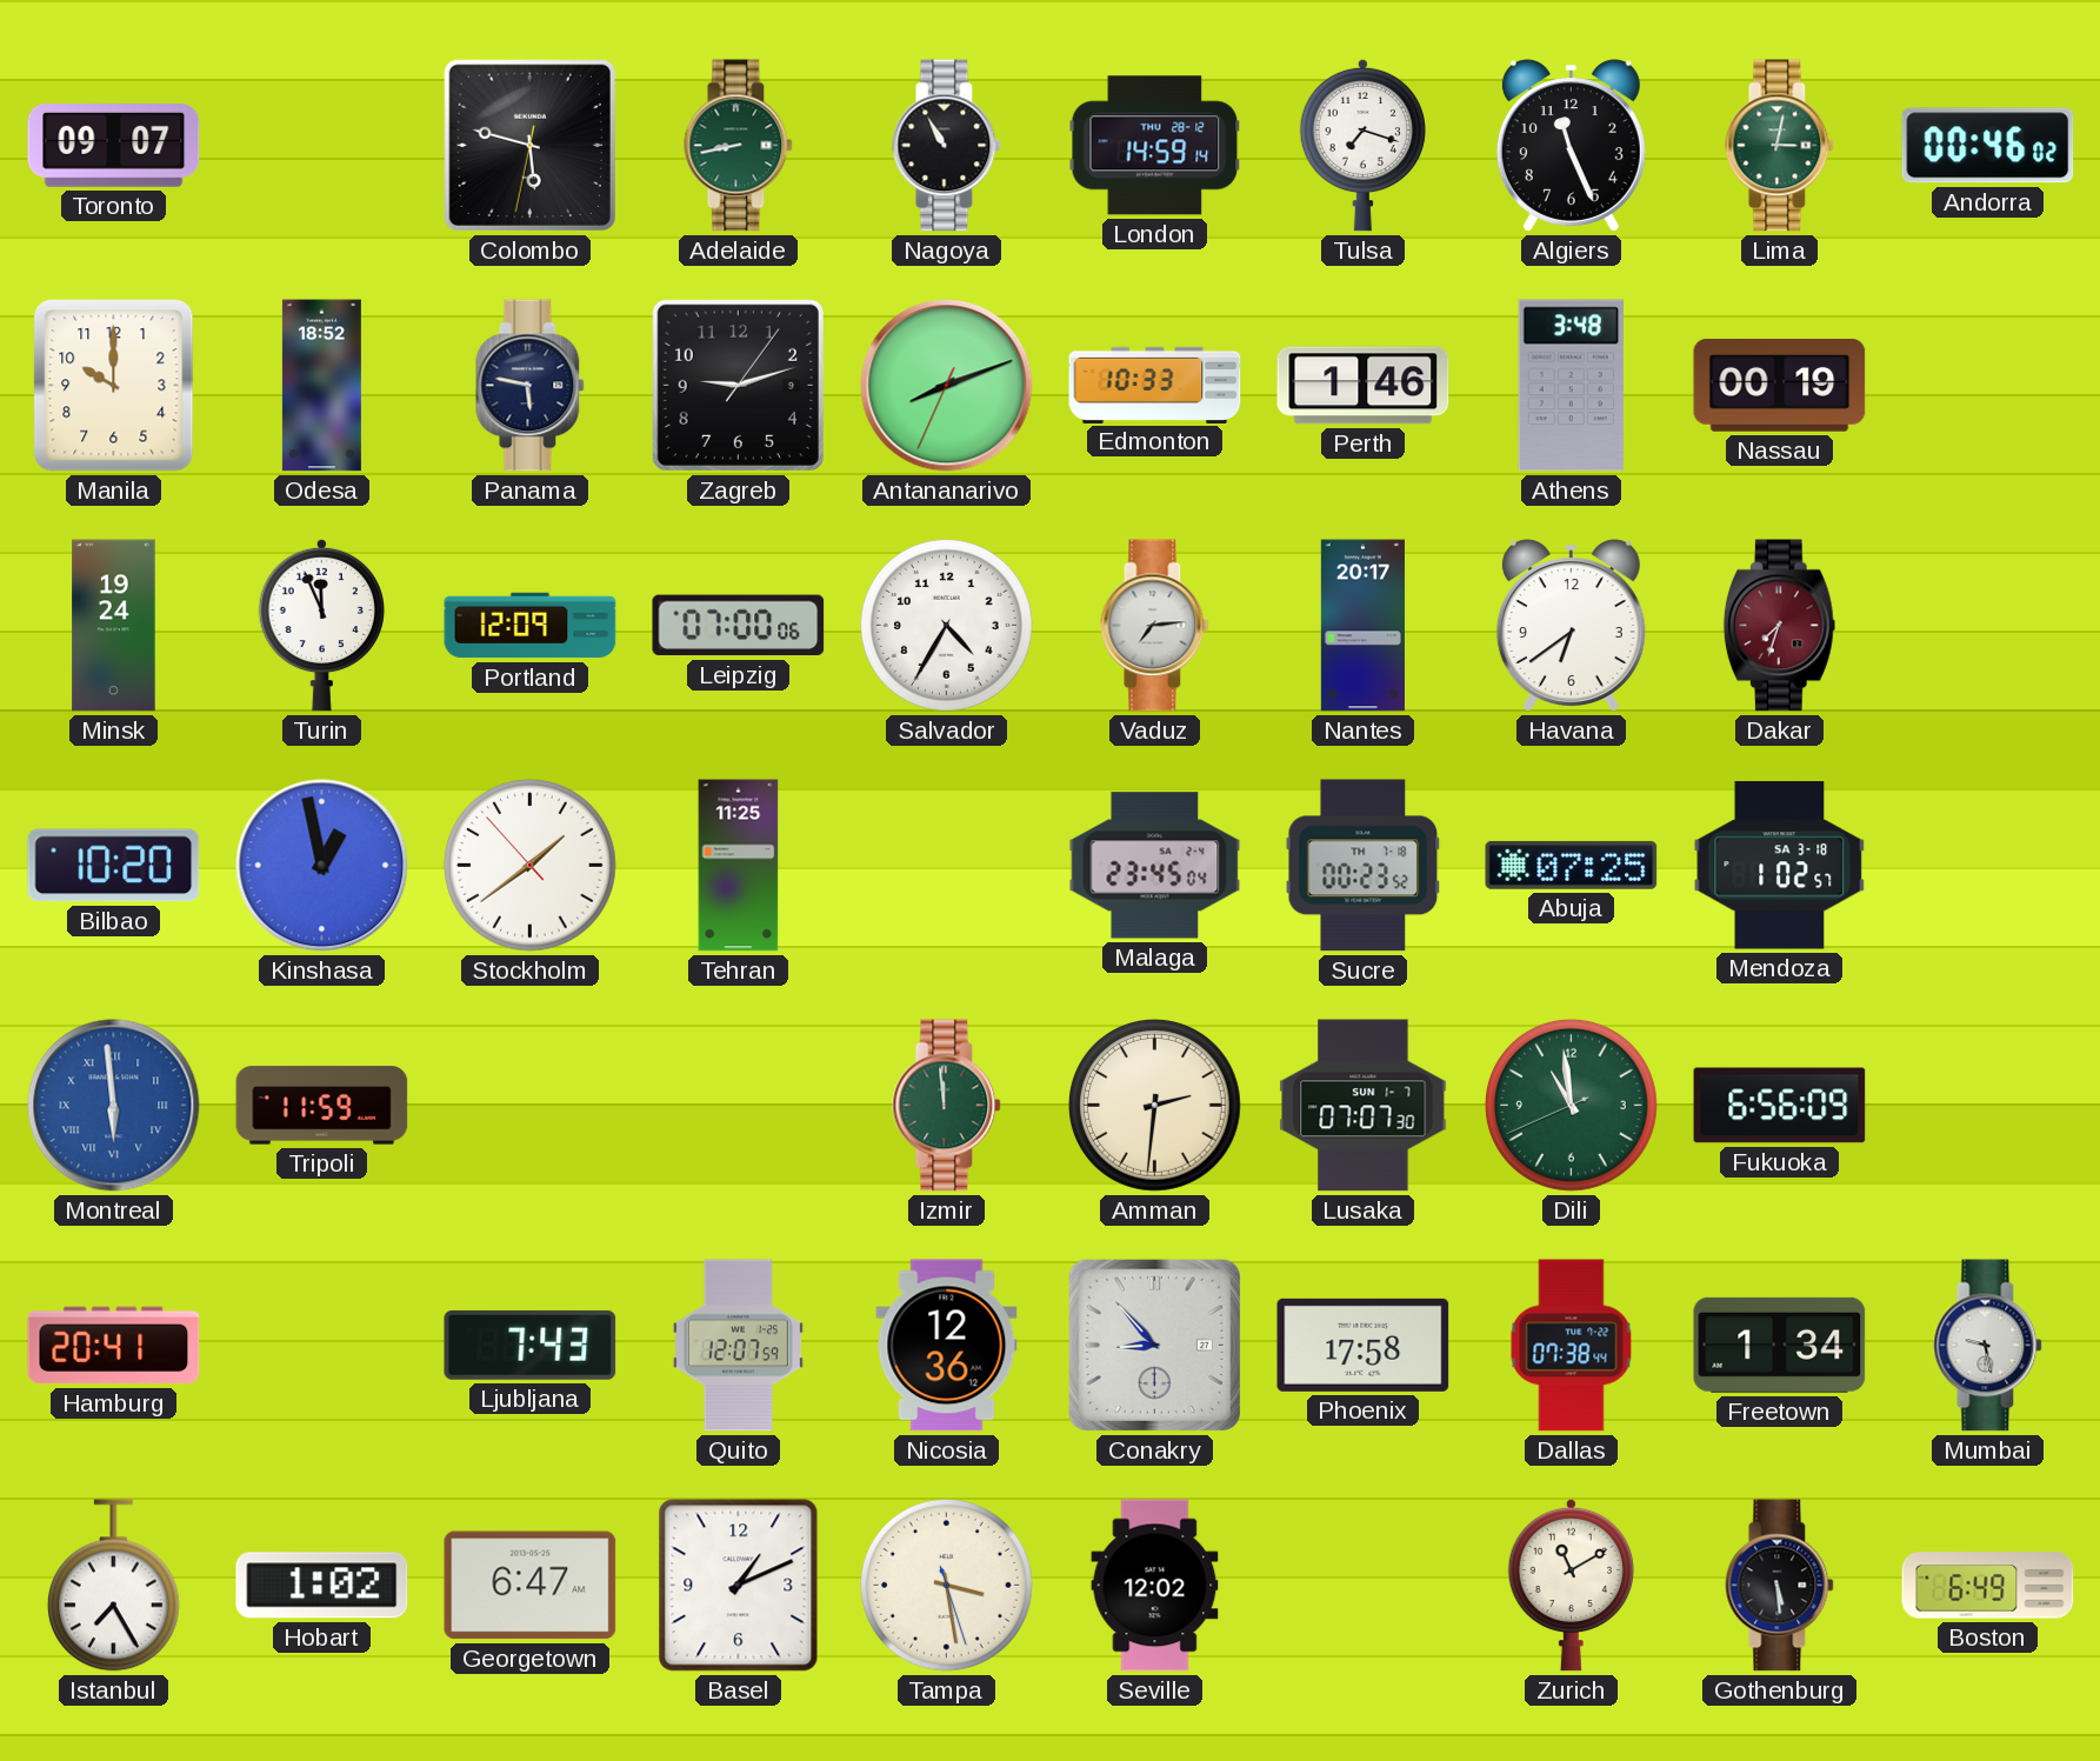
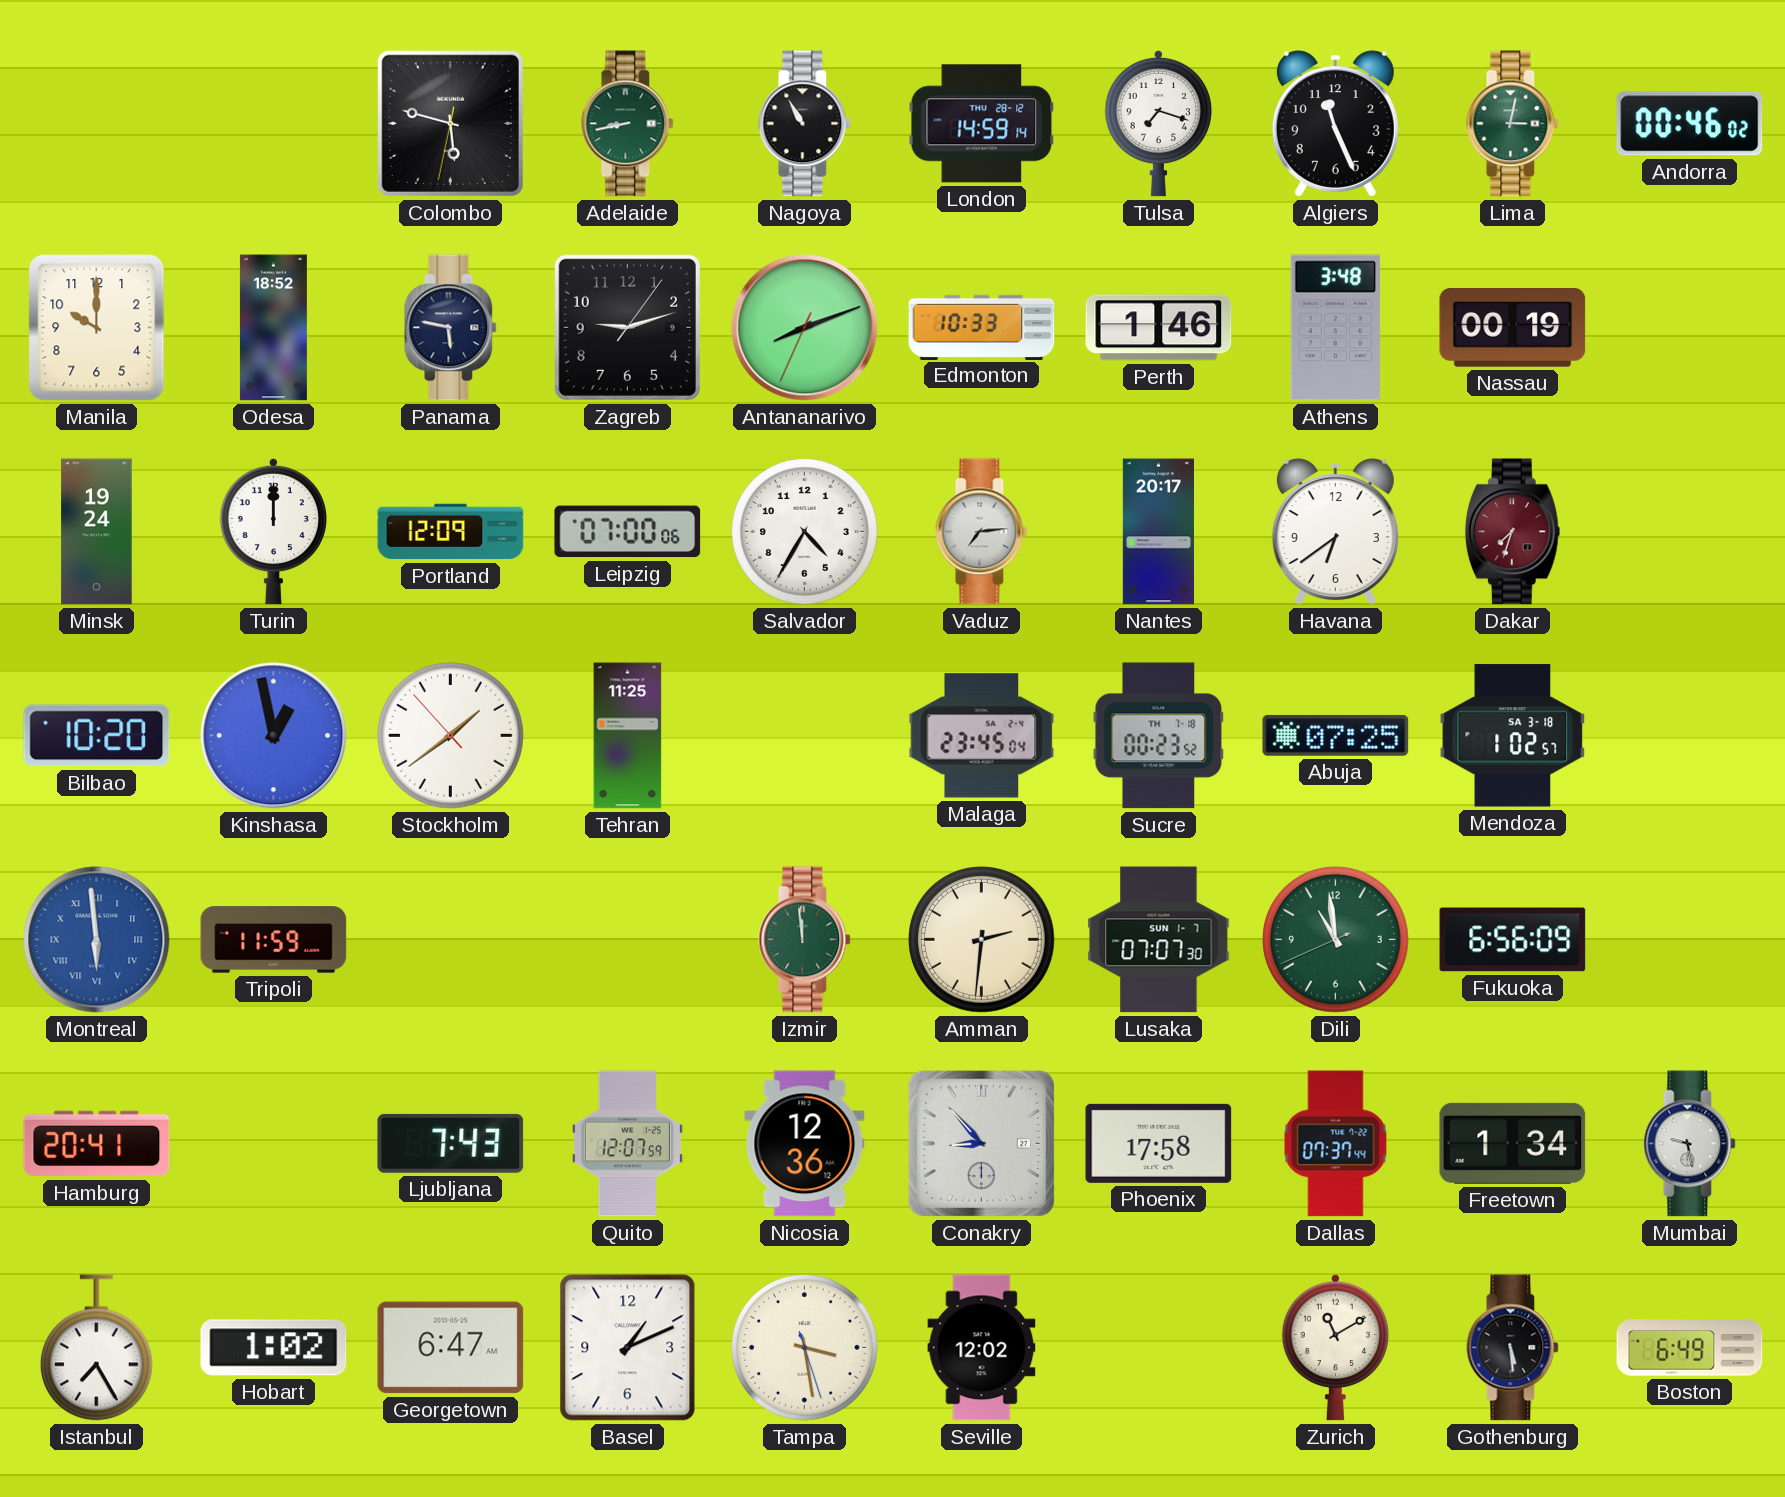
Toronto: 09:07 -> none (114, 146)
Turin: 11:56 -> 12:00 (273, 531)
Dallas: 07:38 -> 07:37 (1336, 1144)
